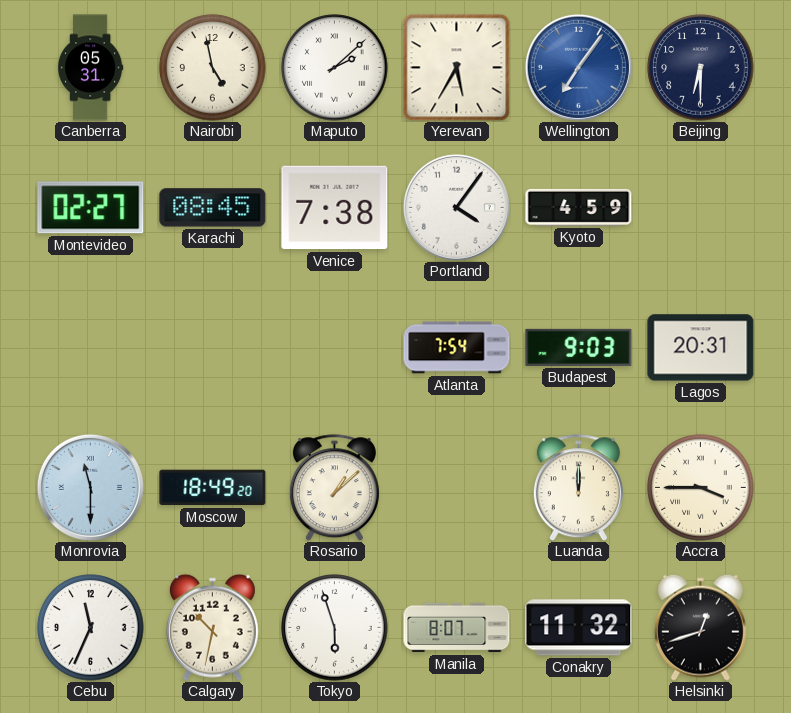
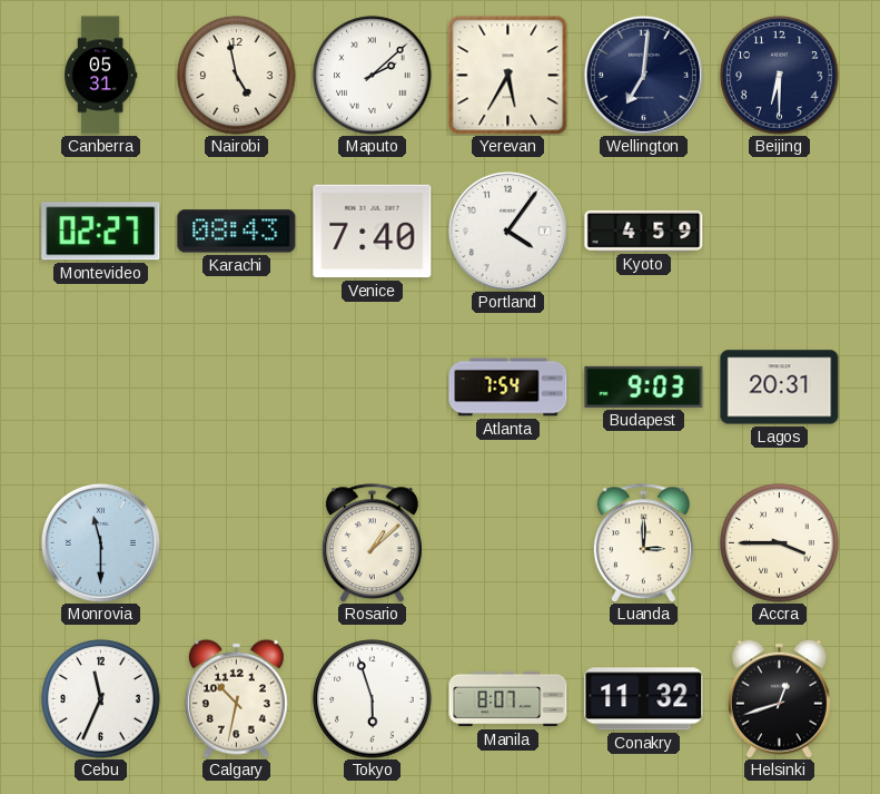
Wellington: 7:06 -> 7:01 (643, 75)
Wellington dial: blue -> navy (643, 75)
Karachi: 08:45 -> 08:43 (237, 232)
Venice: 7:38 -> 7:40 (373, 232)
Moscow: 18:49 -> none (213, 488)
Luanda: 12:00 -> 3:00 (643, 543)
